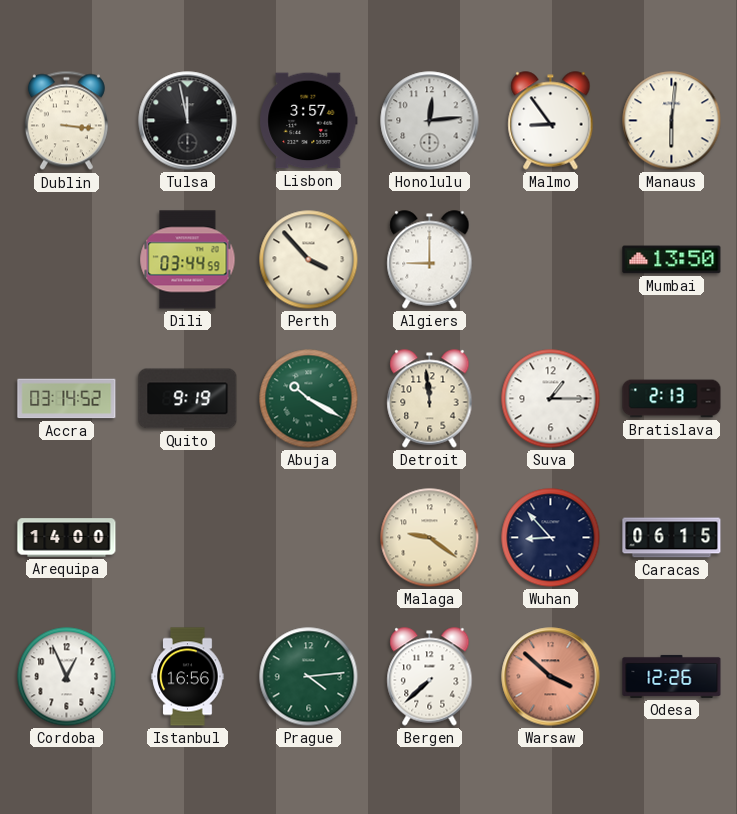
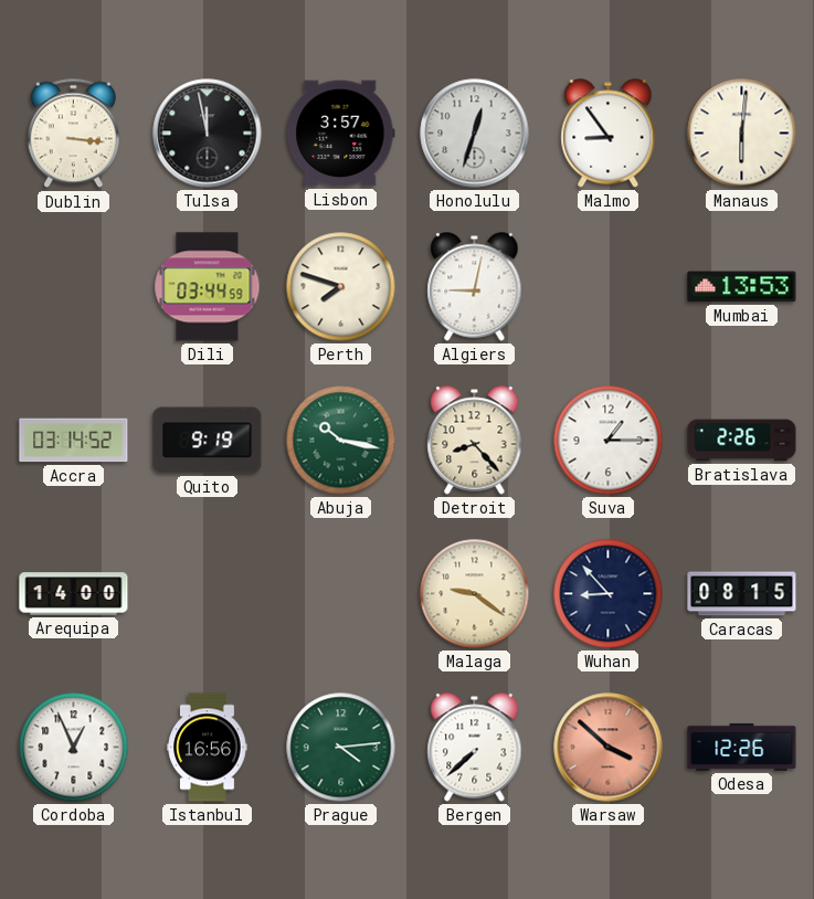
Honolulu: 12:14 -> 12:33 (475, 134)
Perth: 3:53 -> 7:48 (341, 287)
Algiers: 9:00 -> 9:02 (475, 287)
Mumbai: 13:50 -> 13:53 (742, 287)
Abuja: 10:20 -> 10:17 (341, 441)
Detroit: 11:59 -> 8:23 (475, 441)
Bratislava: 2:13 -> 2:26 (742, 441)
Caracas: 06:15 -> 08:15 (742, 594)
